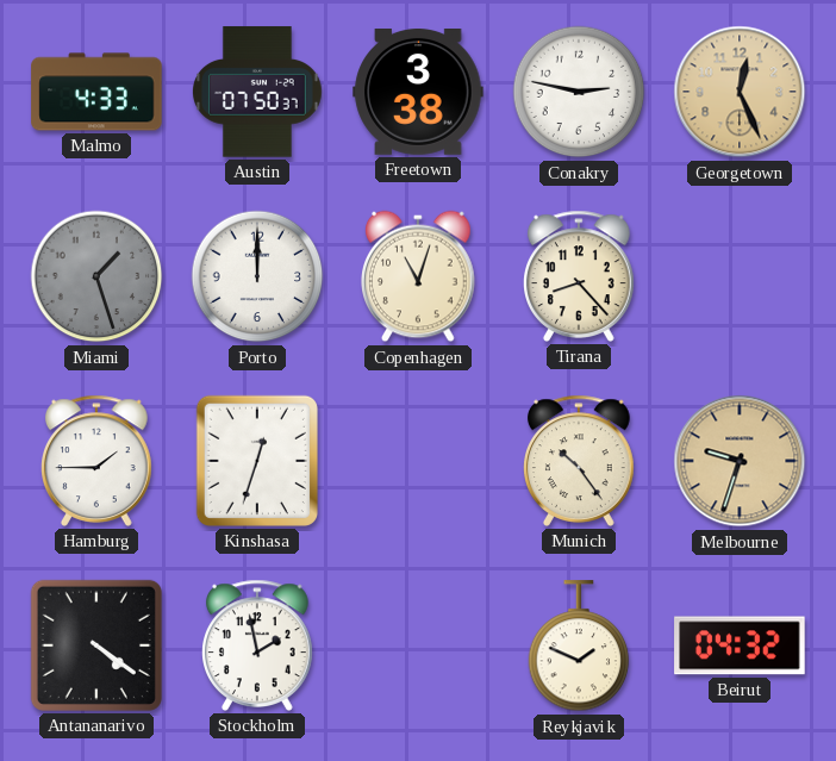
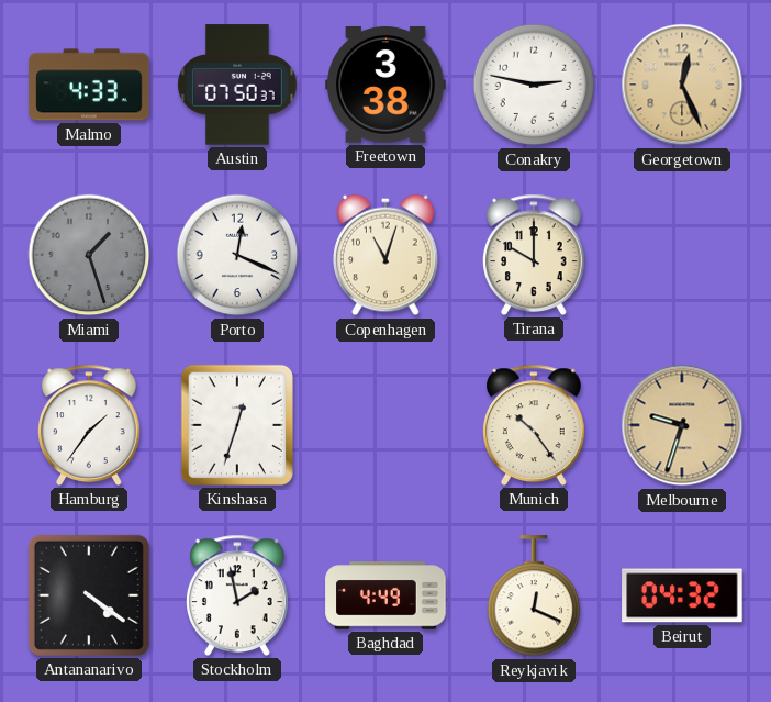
Porto: 12:00 -> 12:19 (237, 255)
Tirana: 8:23 -> 10:00 (535, 255)
Hamburg: 1:45 -> 1:36 (90, 425)
Baghdad: none -> 4:49 (386, 595)
Reykjavik: 1:49 -> 12:19 (534, 597)
